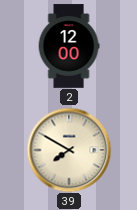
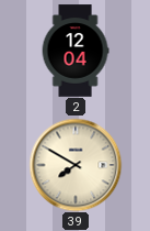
2: 12:00 -> 12:04 (76, 51)
